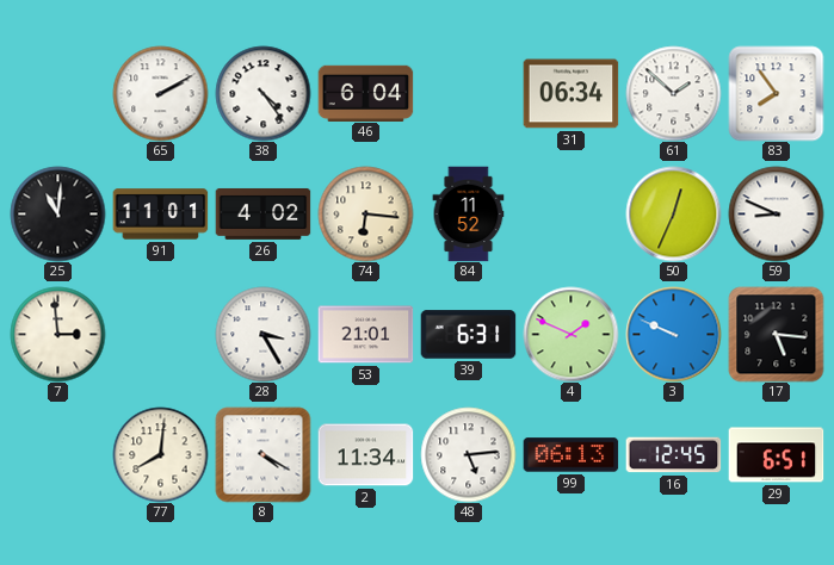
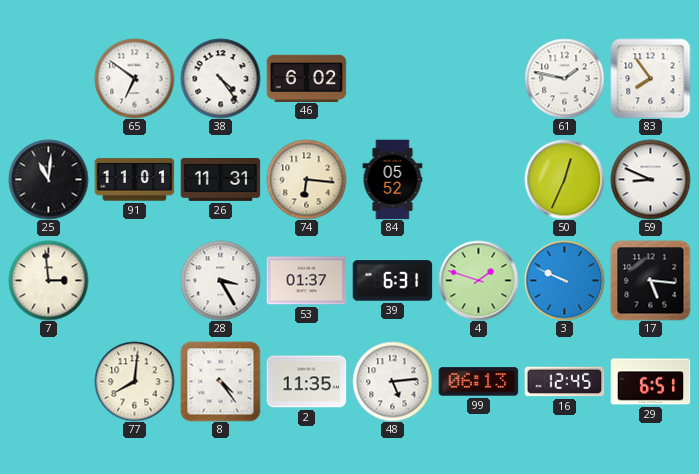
65: 2:10 -> 6:51 (134, 78)
46: 6:04 -> 6:02 (306, 78)
31: 06:34 -> none (570, 94)
61: 1:52 -> 1:47 (564, 78)
26: 4:02 -> 11:31 (220, 179)
84: 11:52 -> 05:52 (393, 179)
53: 21:01 -> 01:37 (306, 281)
4: 1:49 -> 1:48 (478, 280)
8: 4:20 -> 4:24 (220, 381)
2: 11:34 -> 11:35 (306, 382)
